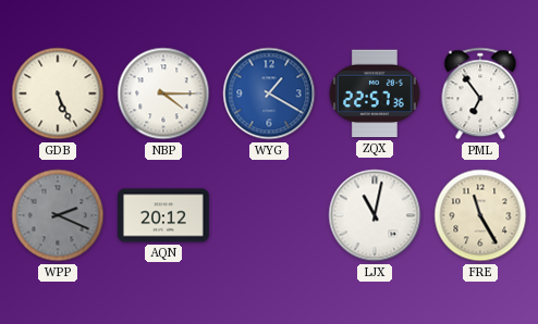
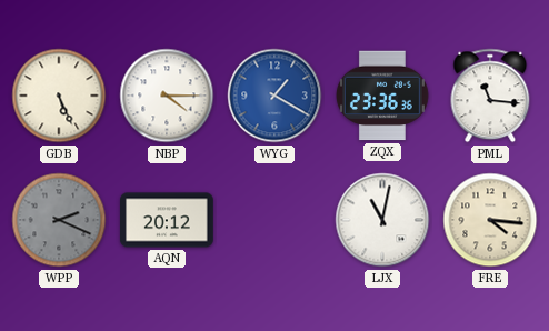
ZQX: 22:57 -> 23:36 (383, 96)
PML: 6:54 -> 11:16 (490, 96)
FRE: 11:25 -> 4:16 (490, 220)
